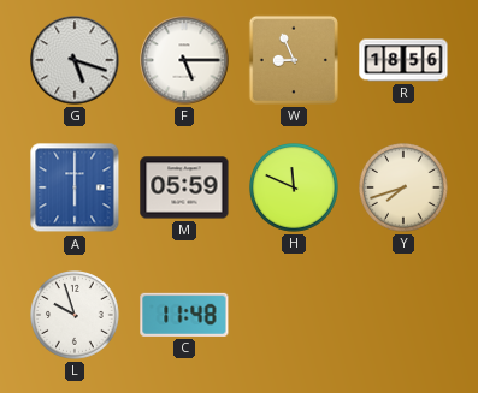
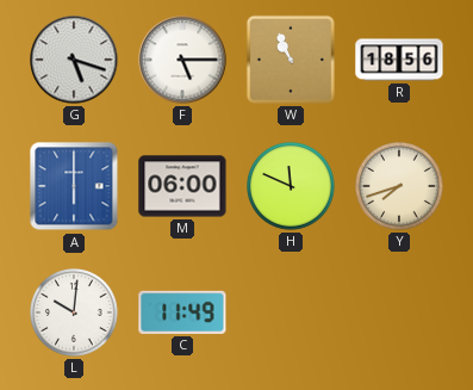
W: 8:56 -> 10:56 (291, 60)
M: 05:59 -> 06:00 (182, 186)
L: 9:57 -> 10:01 (75, 314)
C: 11:48 -> 11:49 (182, 312)
